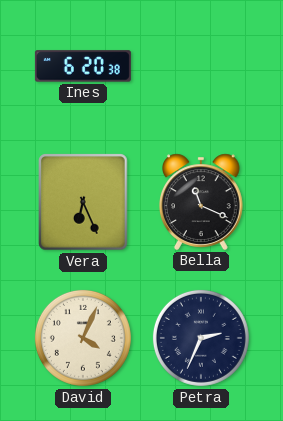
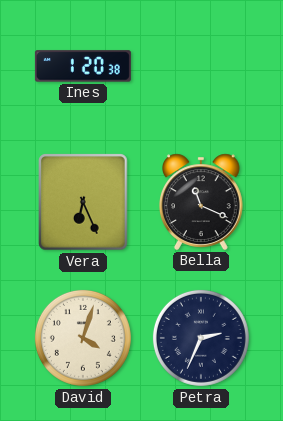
Ines: 6:20 -> 1:20 (83, 66)
David: 4:04 -> 4:03 (83, 338)
